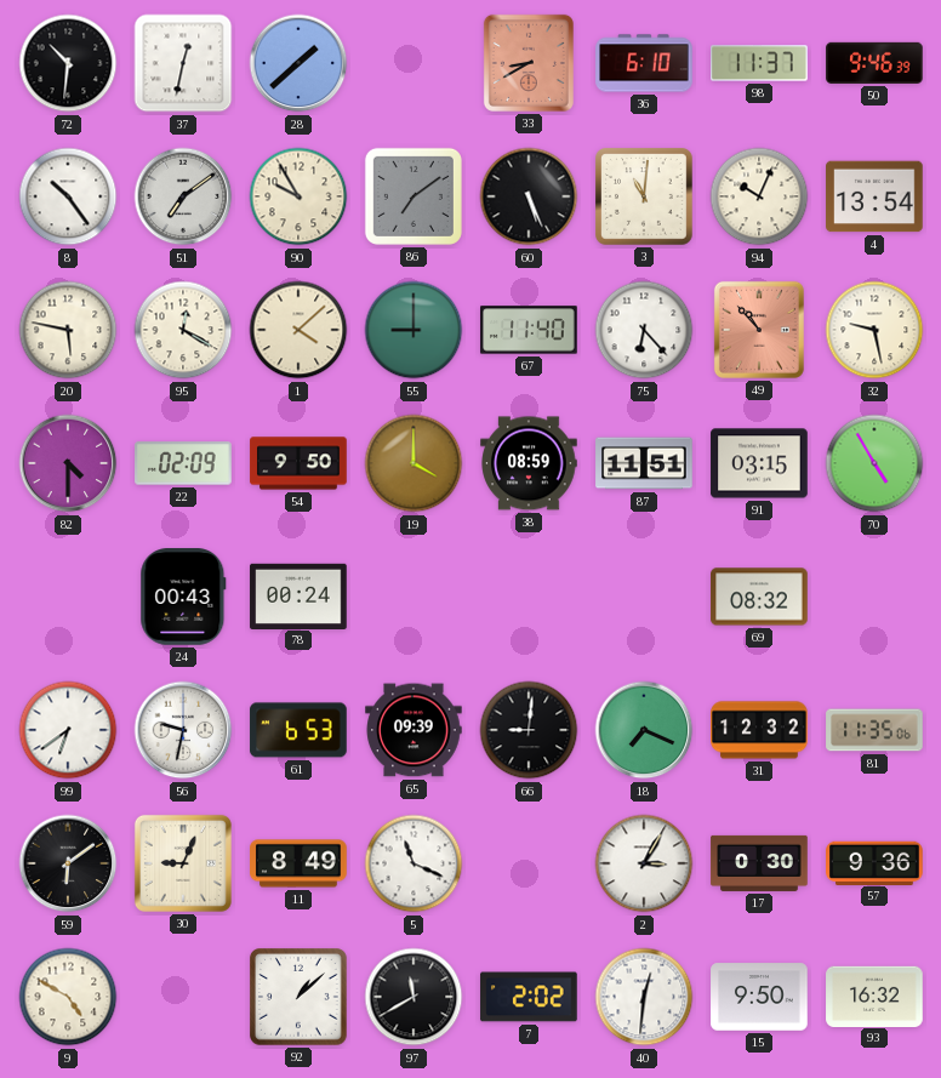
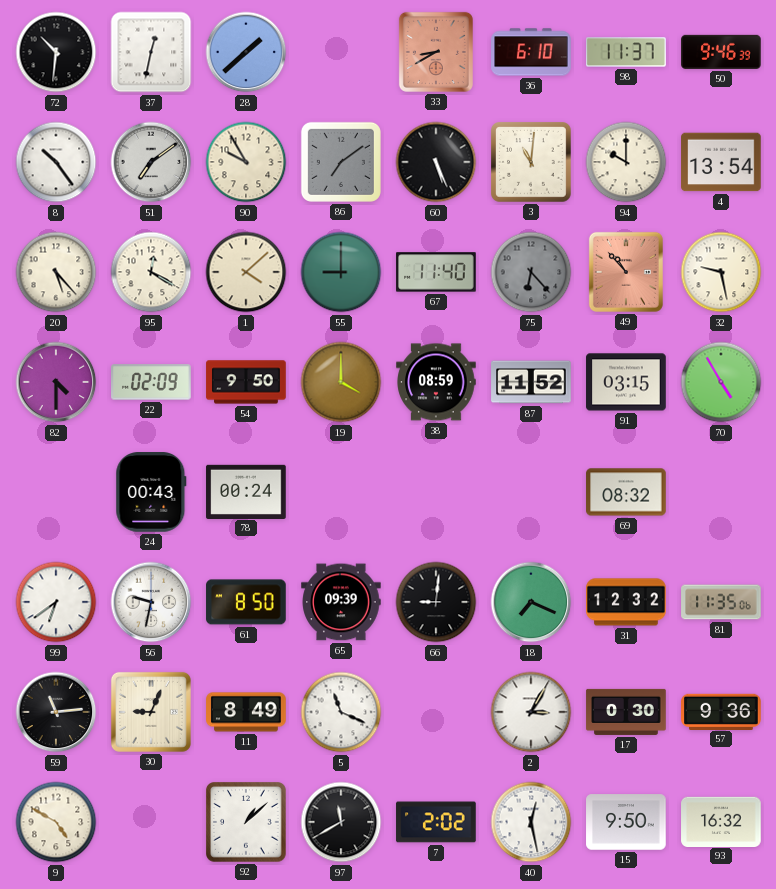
94: 10:04 -> 10:00 (626, 162)
20: 5:47 -> 5:23 (56, 272)
75 dial: white -> grey (531, 272)
87: 11:51 -> 11:52 (531, 382)
61: 6:53 -> 8:50 (246, 602)
59: 6:09 -> 11:14 (56, 712)
40: 12:31 -> 12:28 (531, 822)
